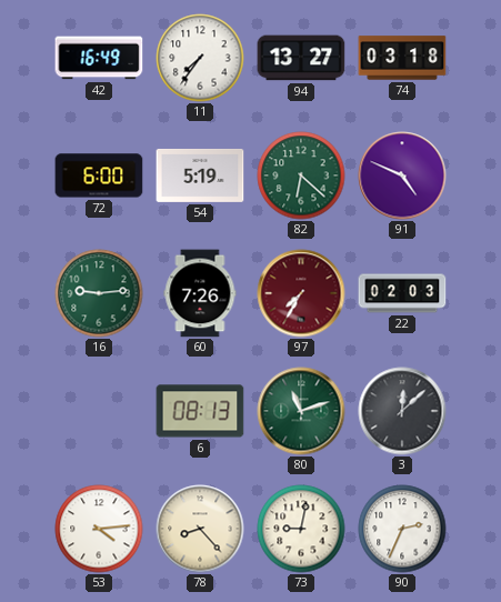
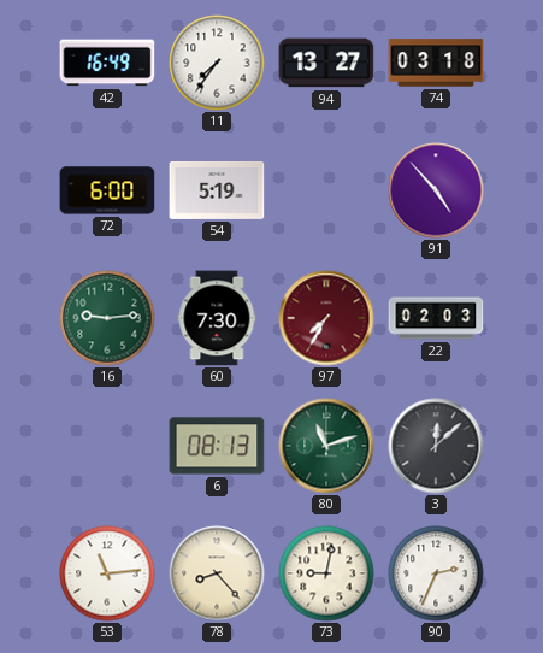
82: 6:22 -> none (301, 175)
91: 4:49 -> 4:53 (436, 190)
60: 7:26 -> 7:30 (217, 318)
53: 4:14 -> 11:14 (107, 573)
